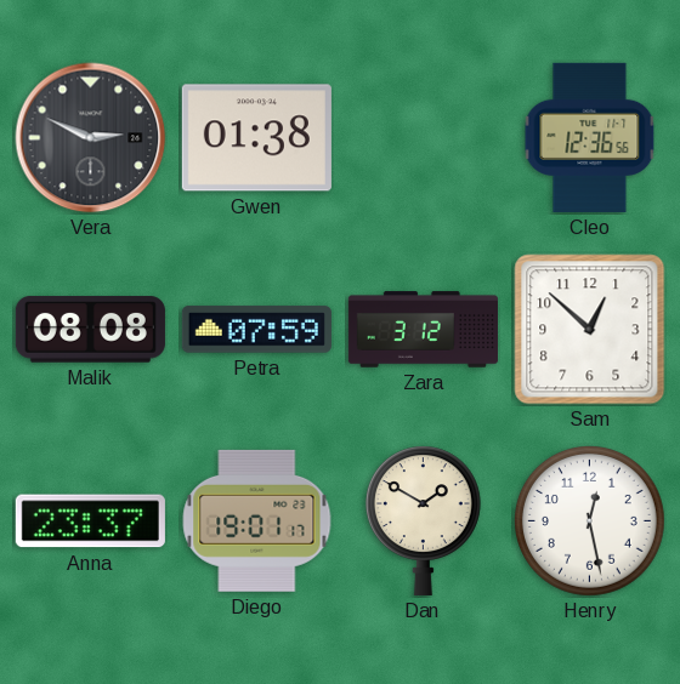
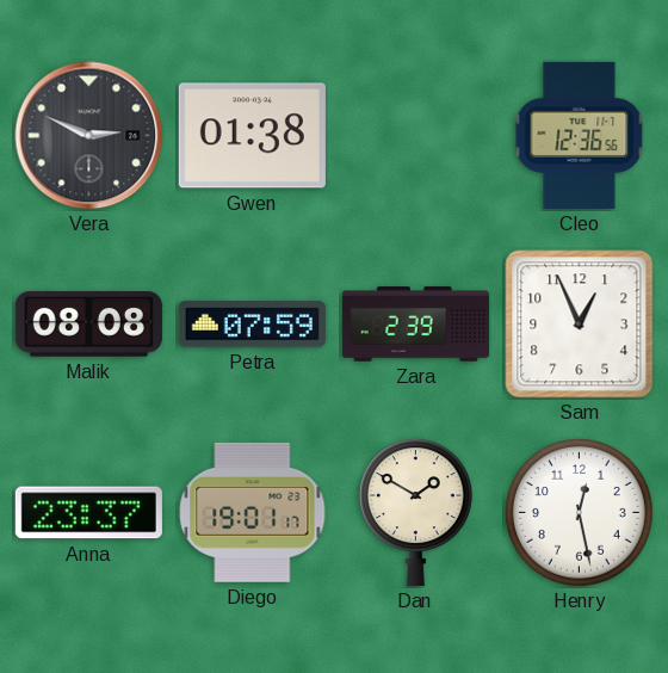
Zara: 3:12 -> 2:39 (415, 325)
Sam: 12:52 -> 12:56 (580, 325)
